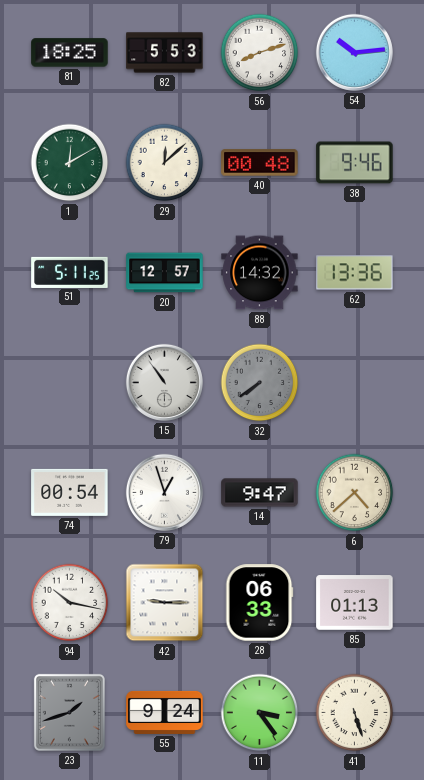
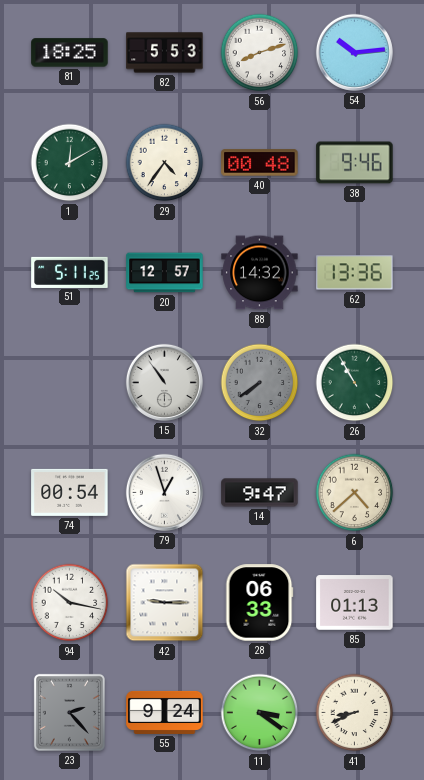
29: 12:08 -> 4:36 (165, 163)
26: none -> 10:55 (355, 383)
23: 1:42 -> 2:23 (69, 712)
11: 3:24 -> 3:21 (260, 713)
41: 5:27 -> 8:41 (355, 713)
